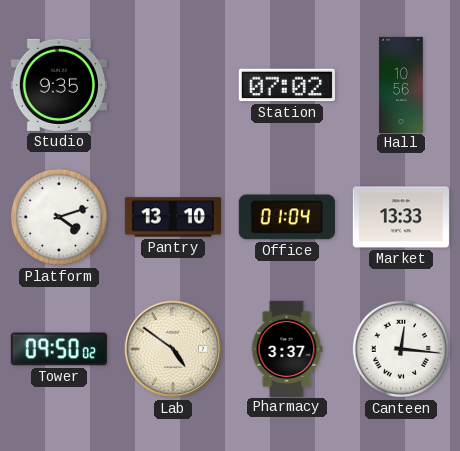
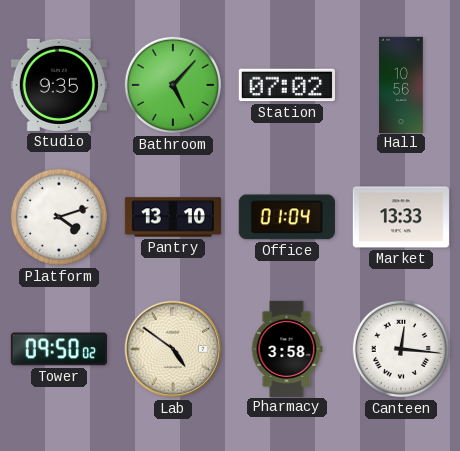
Bathroom: none -> 5:07 (173, 85)
Pharmacy: 3:37 -> 3:58 (287, 348)
